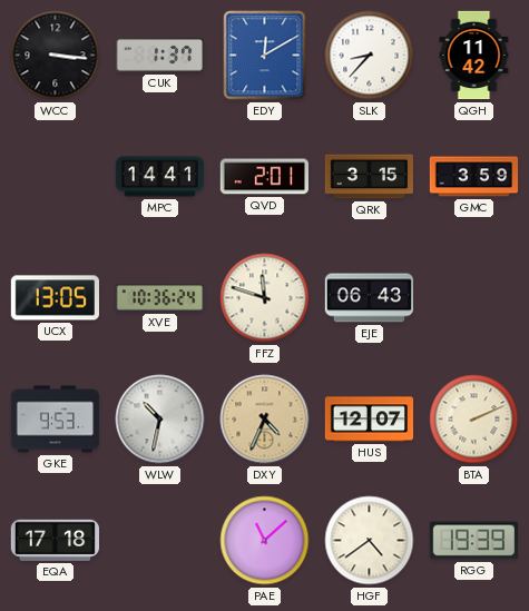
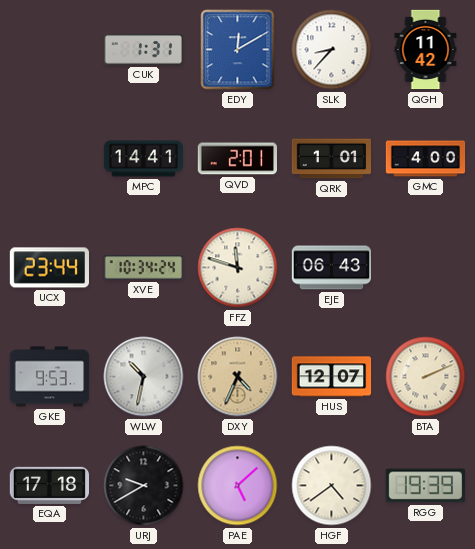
WCC: 3:16 -> none (56, 56)
CUK: 1:37 -> 1:31 (143, 50)
QRK: 3:15 -> 1:01 (331, 159)
GMC: 3:59 -> 4:00 (426, 159)
UCX: 13:05 -> 23:44 (49, 268)
XVE: 10:36 -> 10:34 (144, 268)
URJ: none -> 9:40 (144, 486)
PAE: 11:08 -> 5:08 (238, 486)
